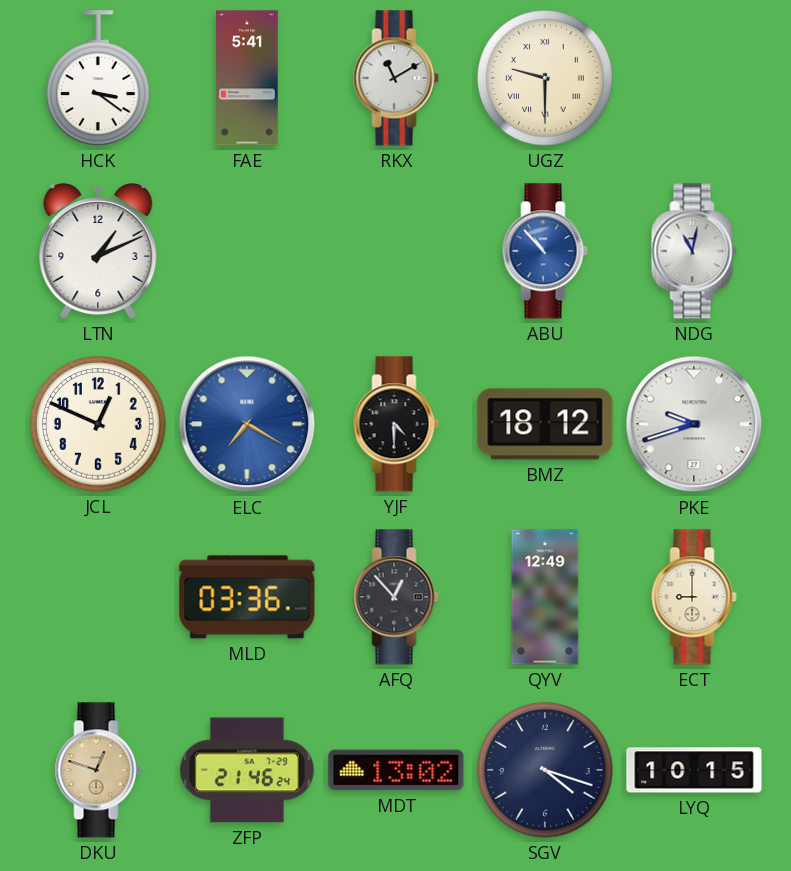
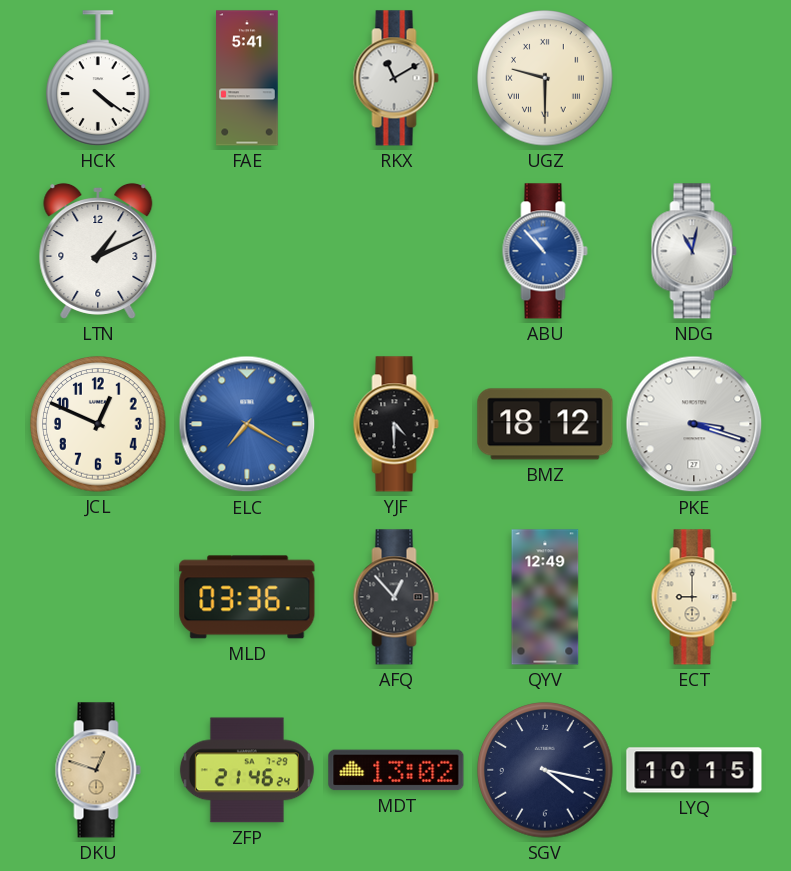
HCK: 3:21 -> 4:21 (98, 78)
PKE: 9:42 -> 3:18 (694, 424)
SGV: 4:18 -> 4:17 (545, 770)
